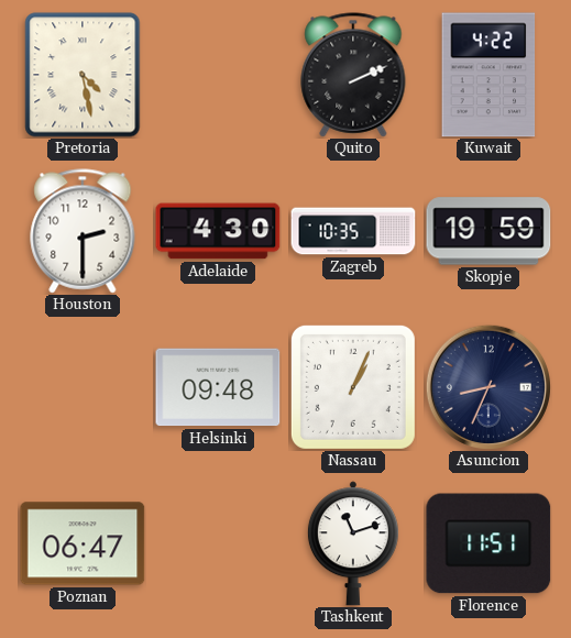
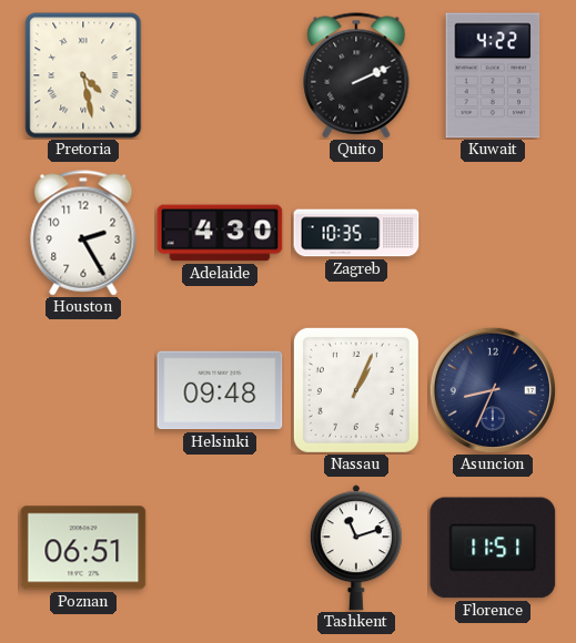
Houston: 2:30 -> 2:25 (83, 233)
Skopje: 19:59 -> none (488, 231)
Poznan: 06:47 -> 06:51 (83, 548)
